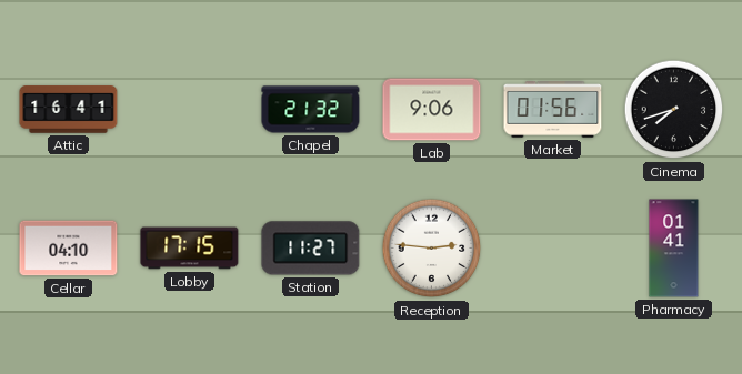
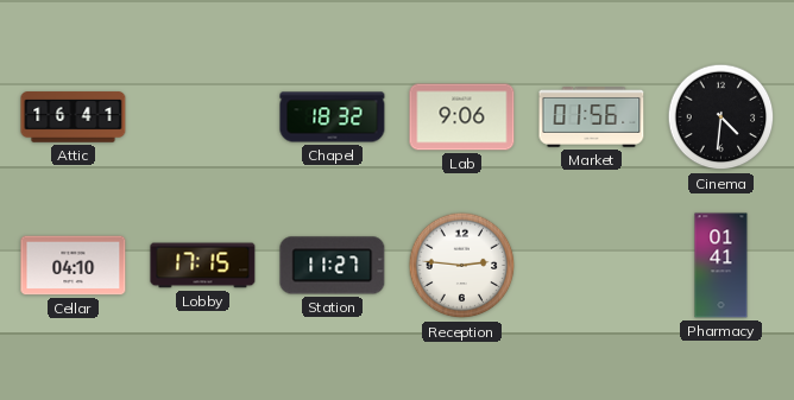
Chapel: 21:32 -> 18:32 (333, 118)
Cinema: 7:42 -> 4:31 (721, 118)
